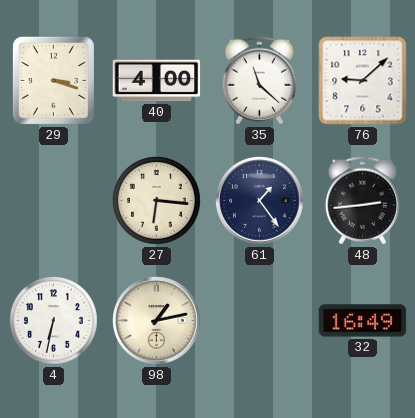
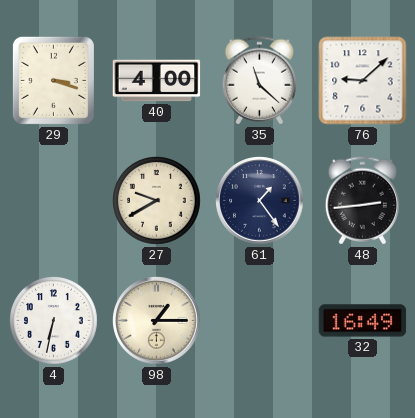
27: 6:16 -> 9:40 (157, 201)
98: 1:13 -> 1:15 (157, 321)
